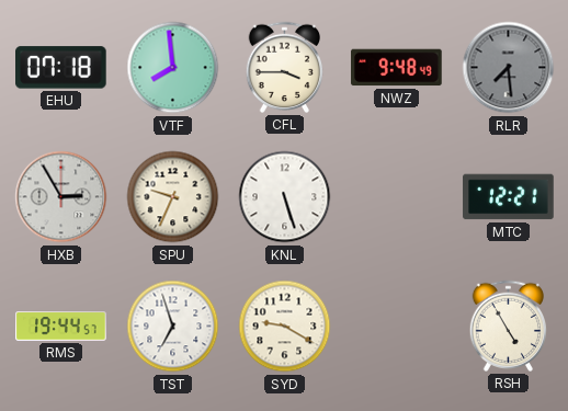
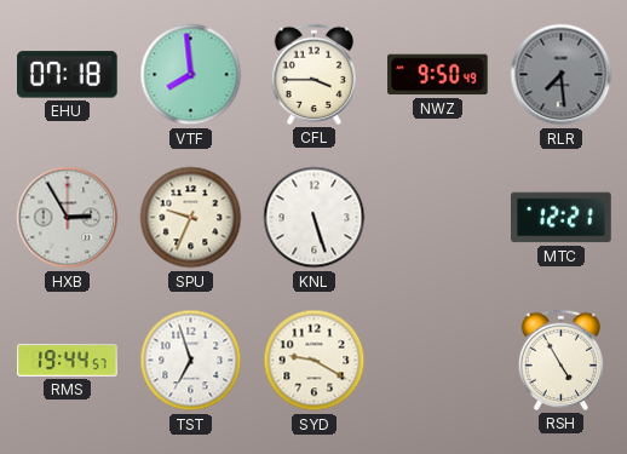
NWZ: 9:48 -> 9:50 (438, 75)
